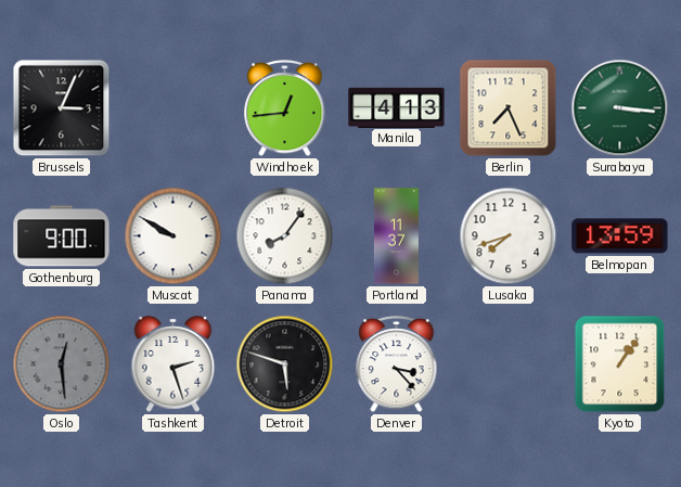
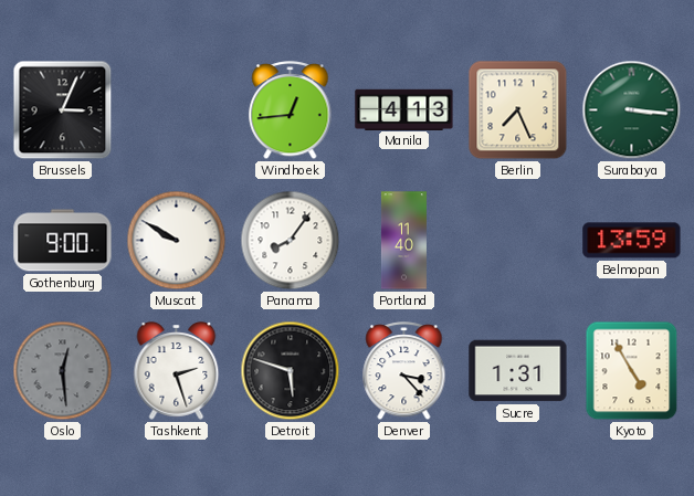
Portland: 11:37 -> 11:40 (403, 241)
Lusaka: 7:42 -> none (509, 236)
Sucre: none -> 1:31 (518, 371)
Kyoto: 1:06 -> 4:55 (632, 371)
